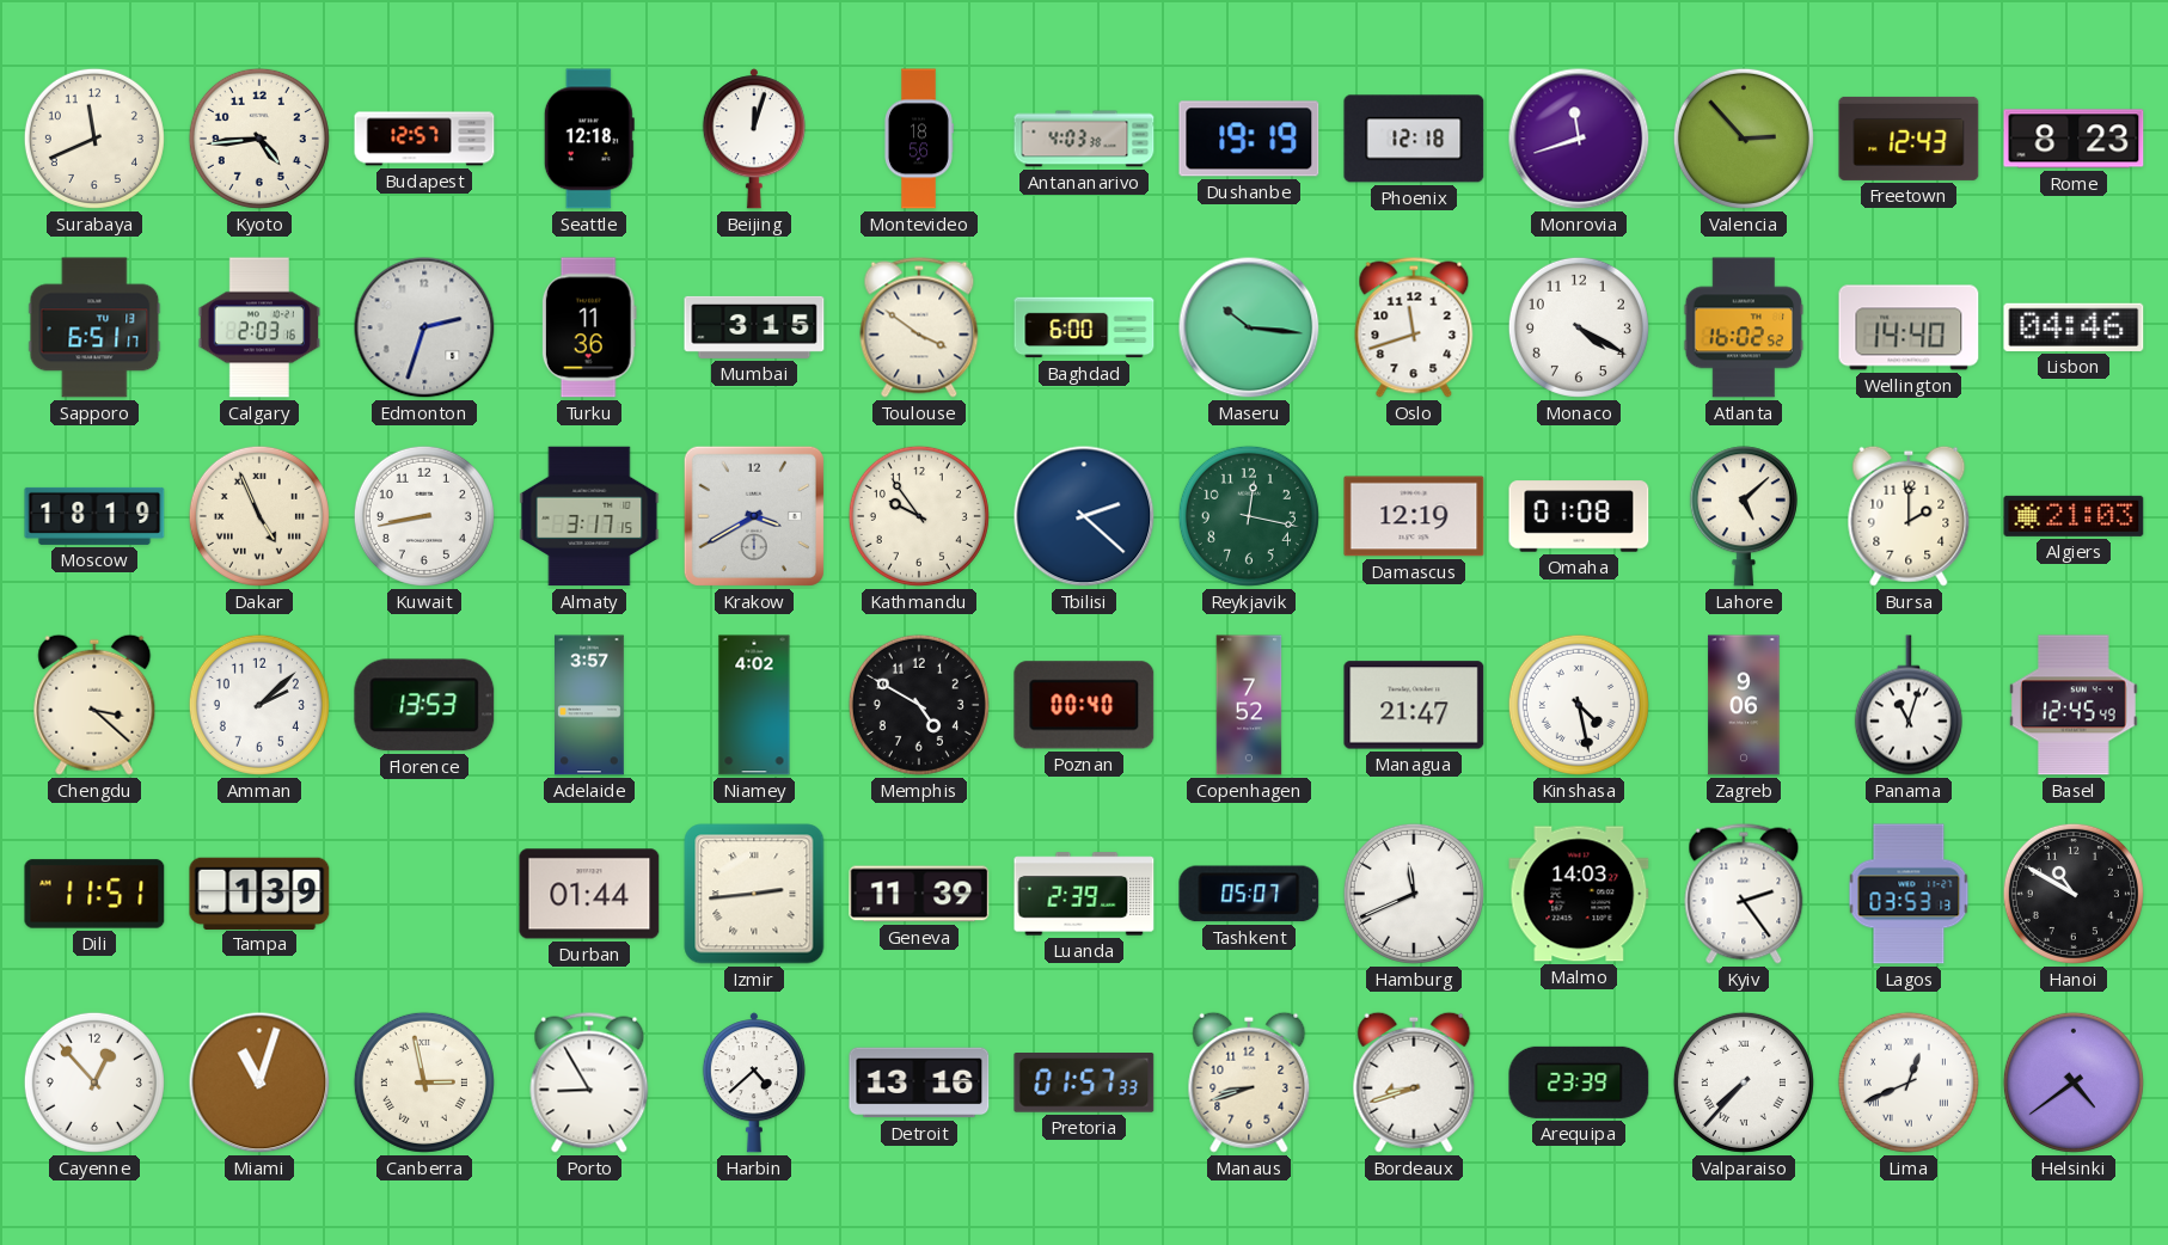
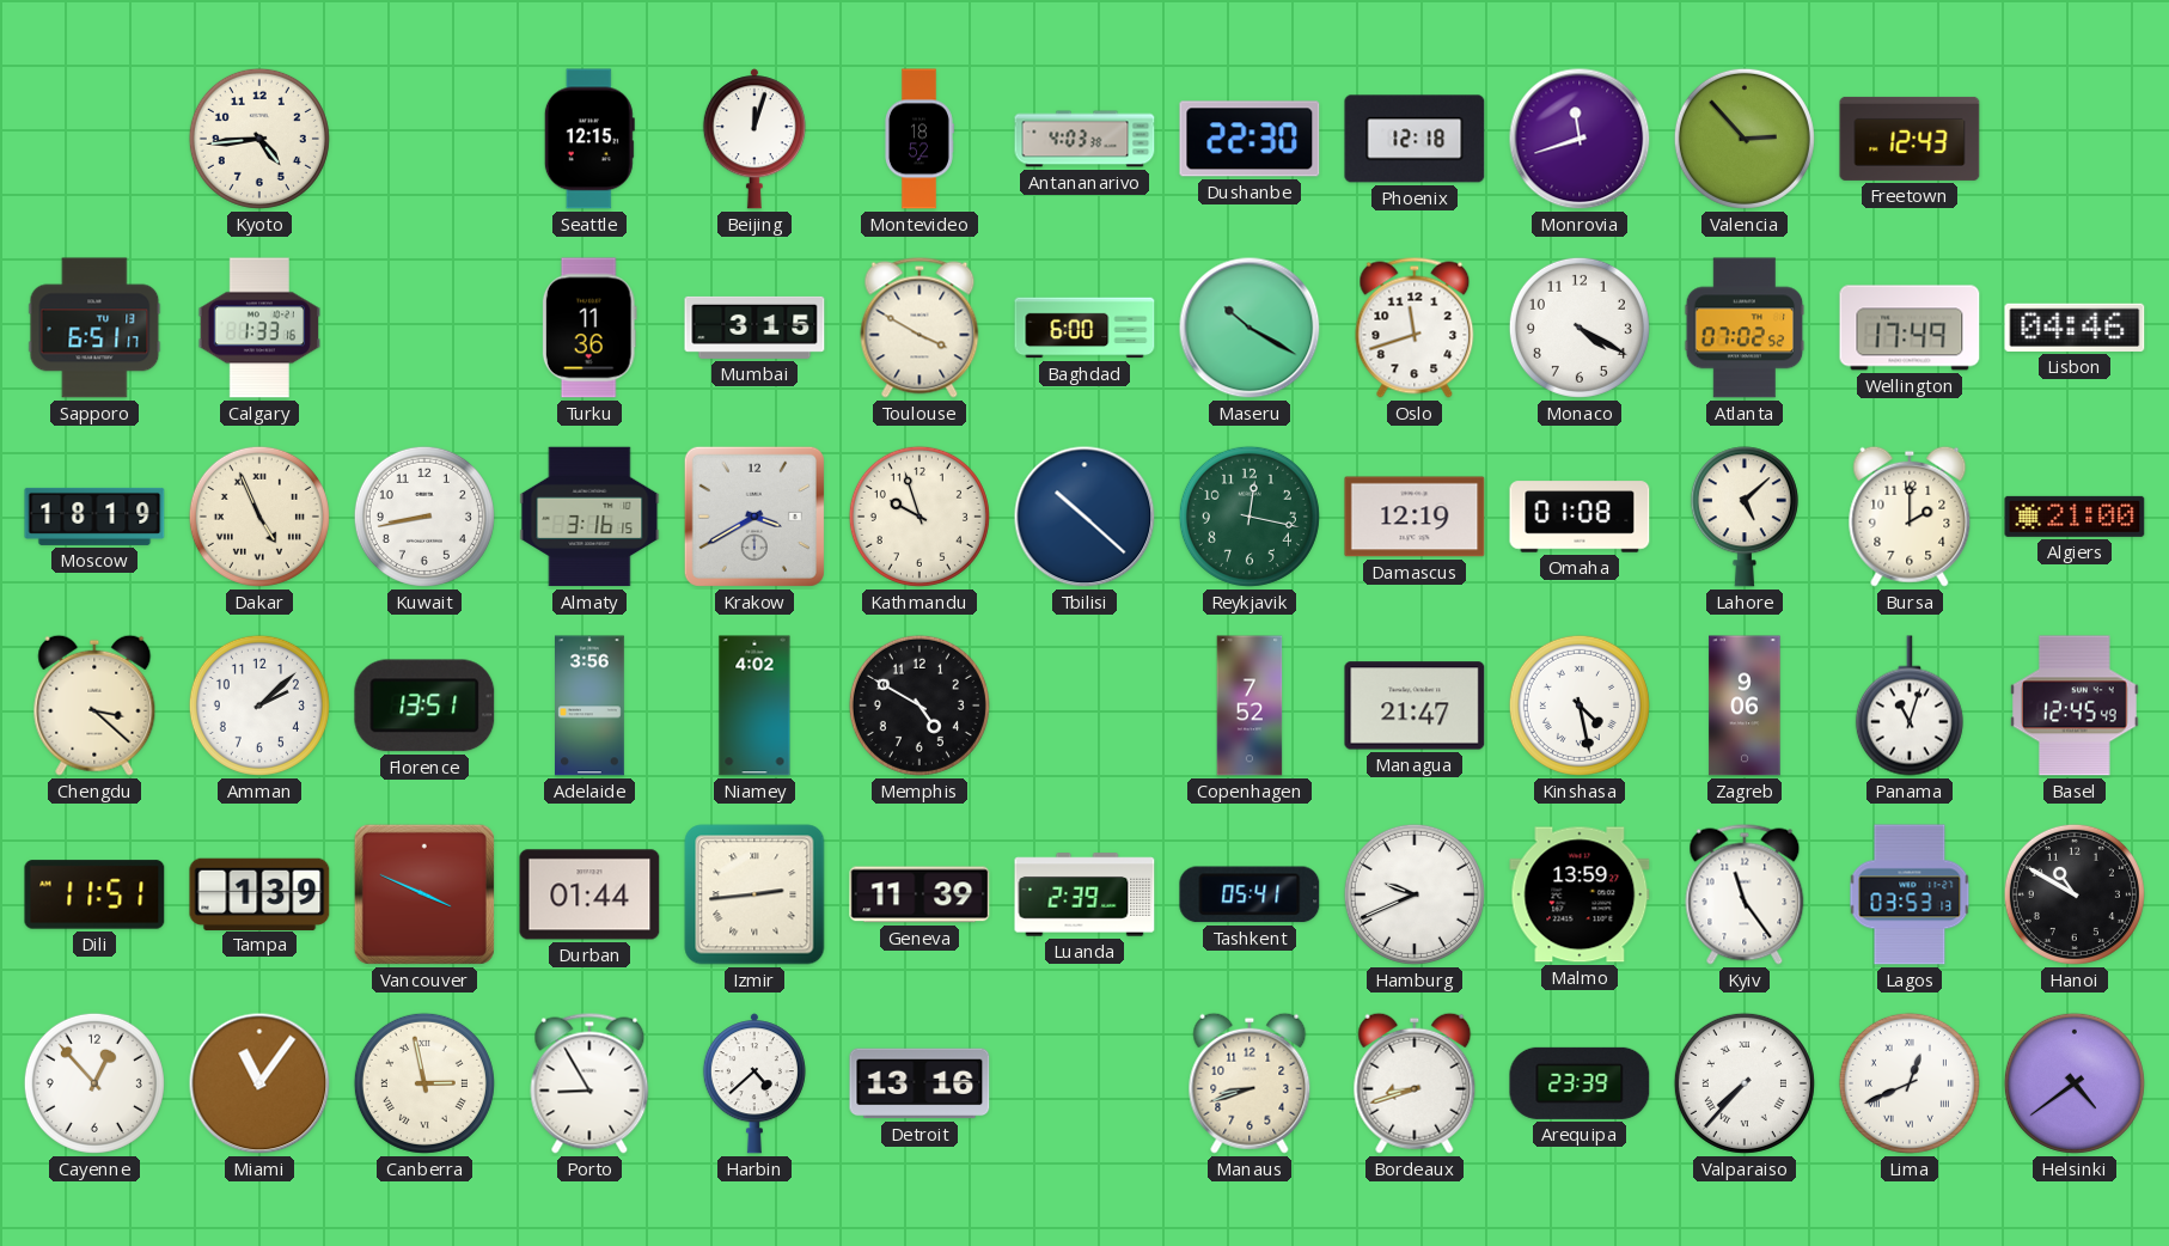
Surabaya: 11:41 -> none (94, 139)
Budapest: 12:57 -> none (424, 139)
Seattle: 12:18 -> 12:15 (589, 139)
Montevideo: 18:56 -> 18:52 (918, 139)
Dushanbe: 19:19 -> 22:30 (1250, 139)
Rome: 8:23 -> none (2074, 139)
Calgary: 2:03 -> 1:33 (258, 328)
Edmonton: 2:33 -> none (424, 327)
Toulouse: 3:51 -> 3:50 (919, 328)
Maseru: 10:16 -> 10:20 (1250, 328)
Atlanta: 16:02 -> 07:02 (1745, 328)
Wellington: 14:40 -> 17:49 (1910, 328)
Almaty: 3:17 -> 3:16 (589, 517)
Kathmandu: 9:54 -> 9:57 (919, 517)
Tbilisi: 2:22 -> 10:22 (1084, 517)
Algiers: 21:03 -> 21:00 (2075, 517)
Florence: 13:53 -> 13:51 (424, 706)
Adelaide: 3:57 -> 3:56 (591, 706)
Poznan: 00:40 -> none (1084, 705)
Vancouver: none -> 3:49 (424, 894)
Tashkent: 05:07 -> 05:41 (1250, 894)
Hamburg: 11:41 -> 9:41 (1415, 894)
Malmo: 14:03 -> 13:59 (1580, 894)
Kyiv: 2:24 -> 11:24 (1745, 894)
Miami: 11:03 -> 11:06 (259, 1083)
Pretoria: 01:57 -> none (1084, 1084)
